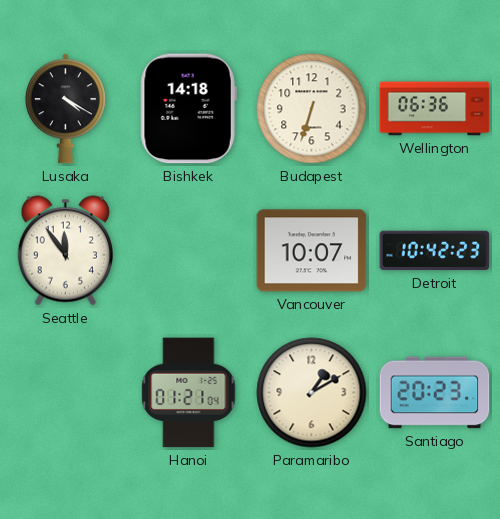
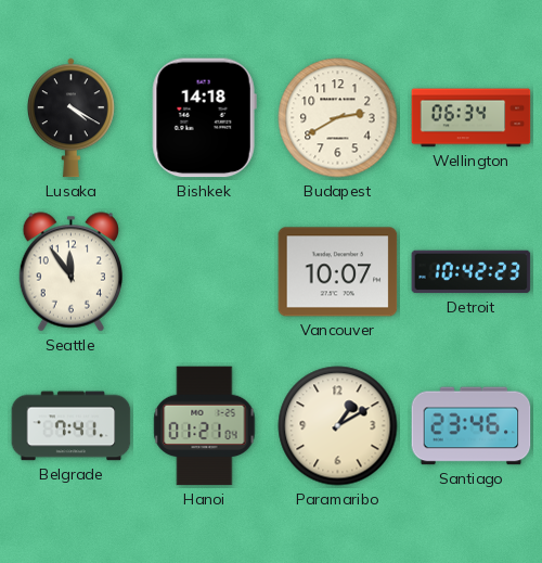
Budapest: 6:33 -> 2:40 (338, 118)
Wellington: 06:36 -> 06:34 (472, 118)
Belgrade: none -> 7:41 (72, 426)
Santiago: 20:23 -> 23:46 (472, 426)
